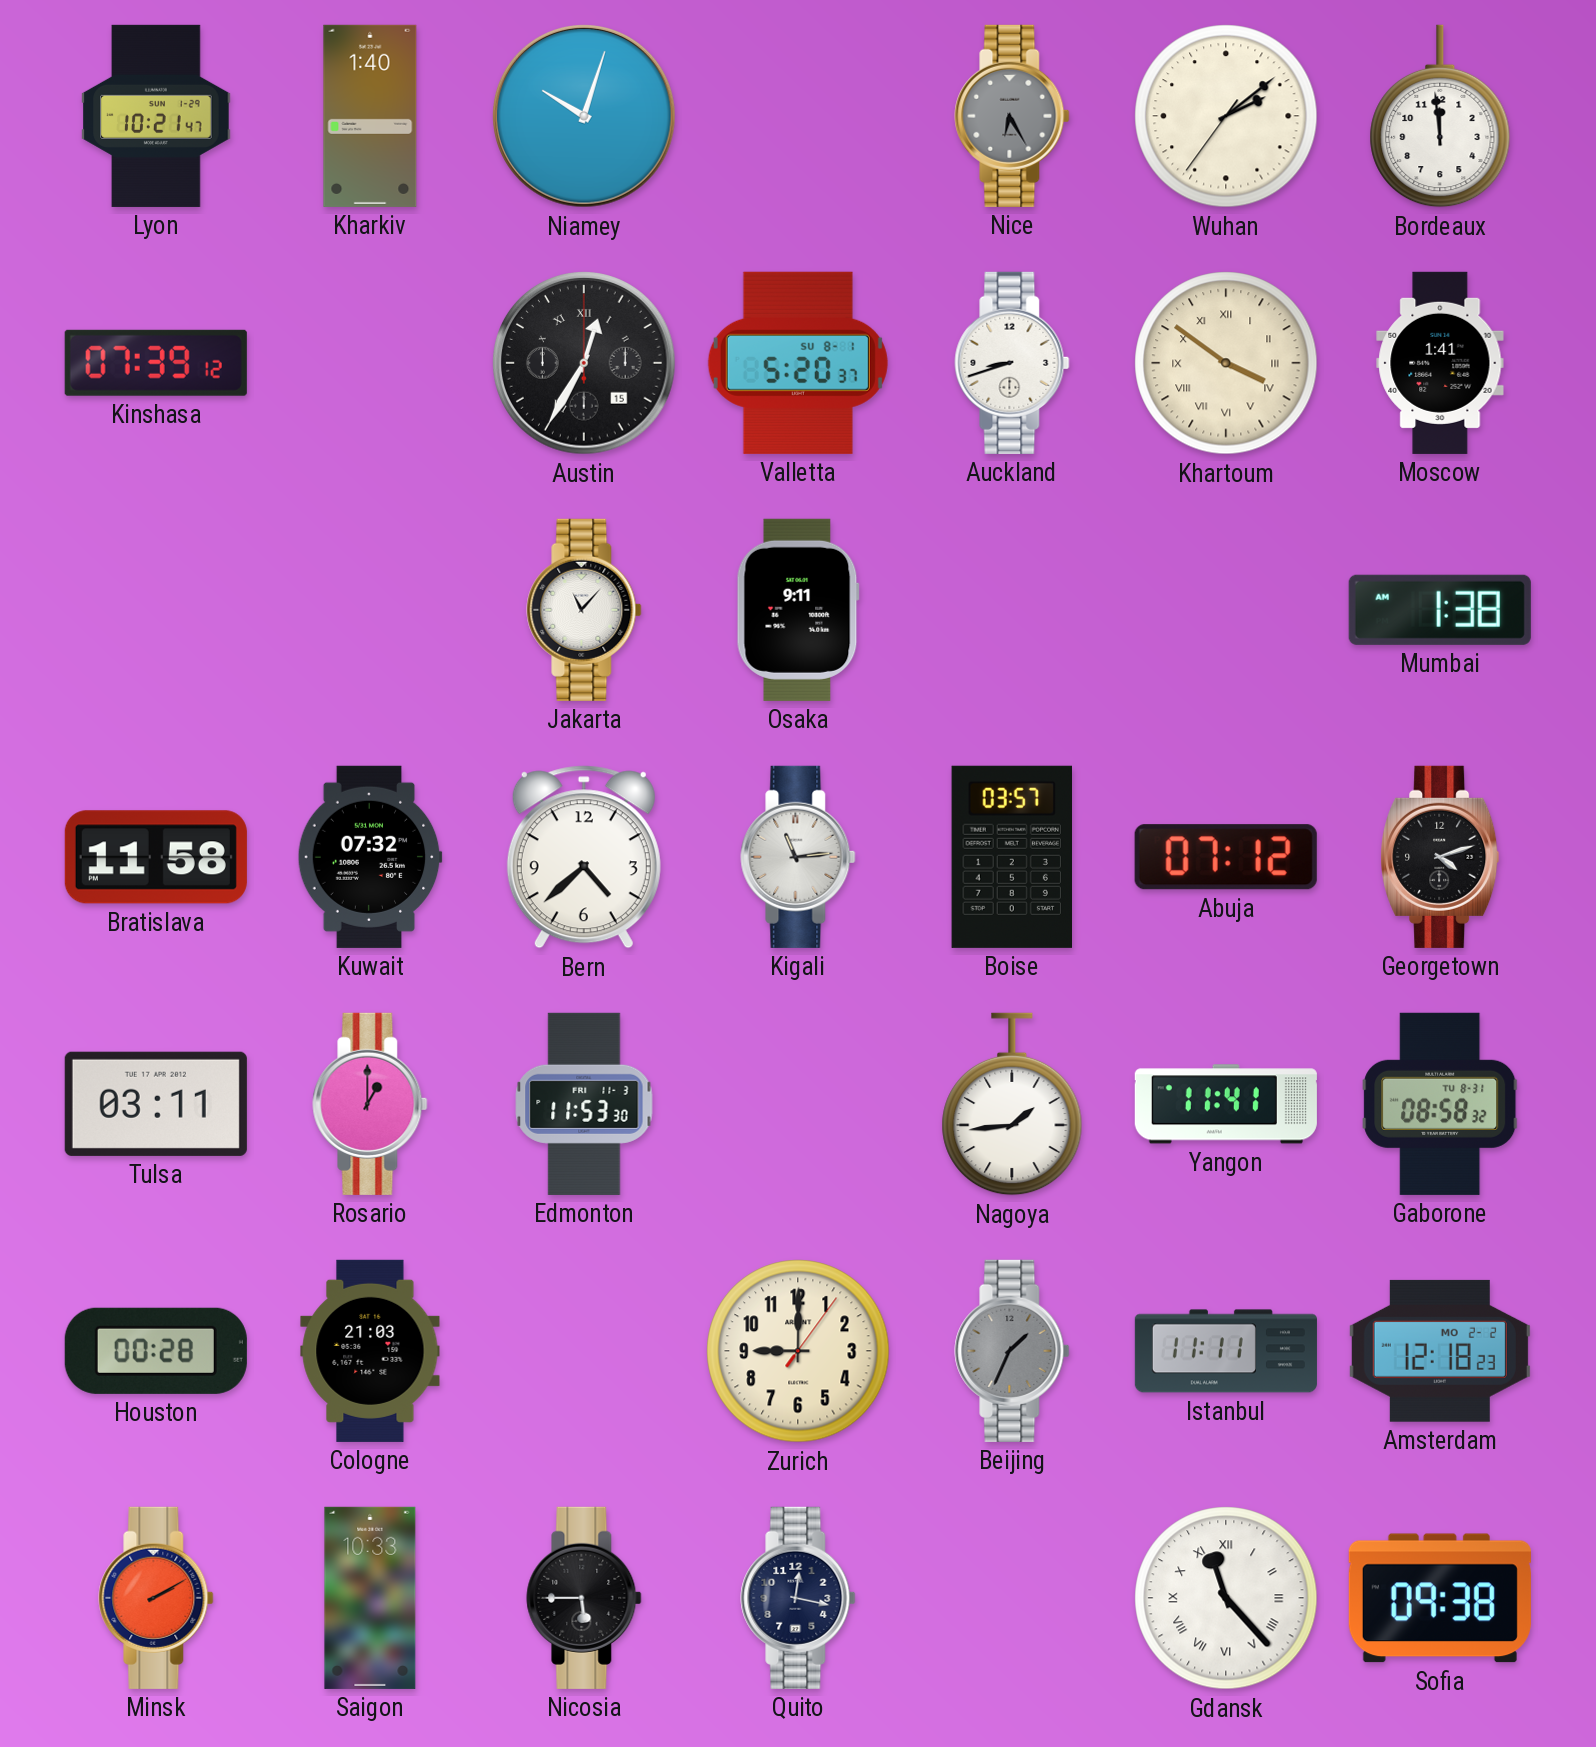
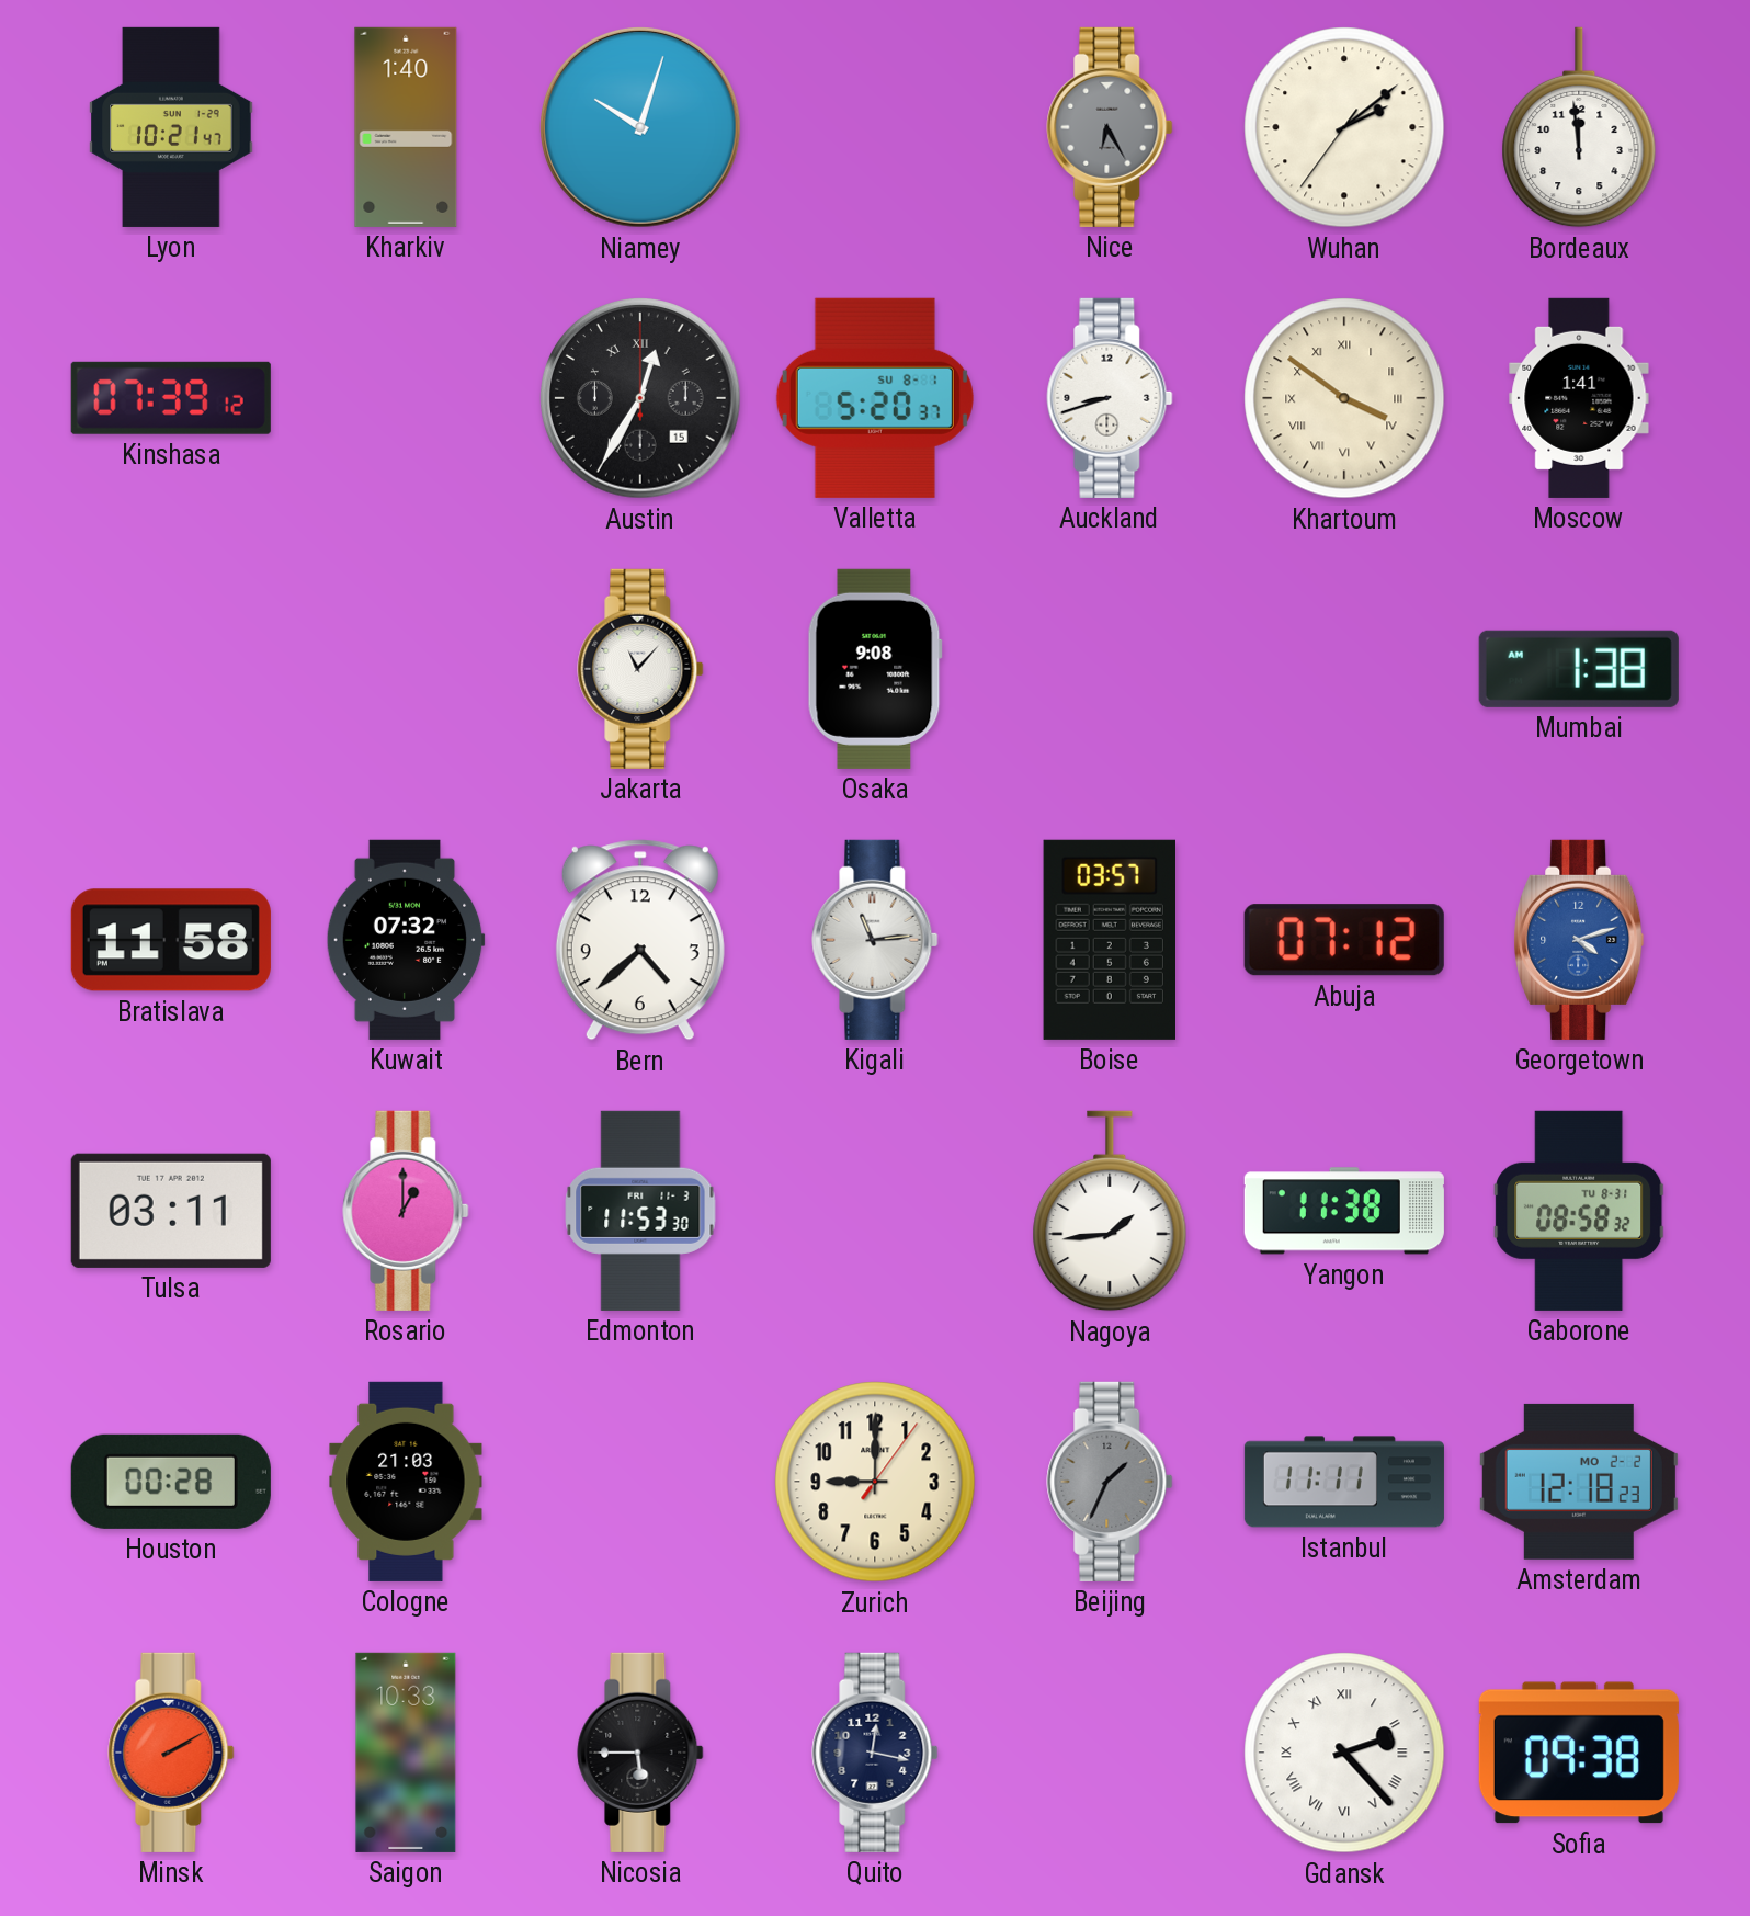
Osaka: 9:11 -> 9:08 (875, 669)
Georgetown dial: black -> blue (1579, 940)
Yangon: 11:41 -> 11:38 (1344, 1211)
Gdansk: 11:23 -> 2:23 (1344, 1753)
